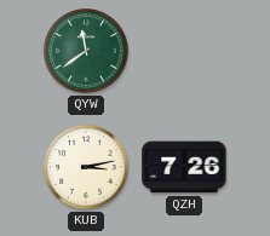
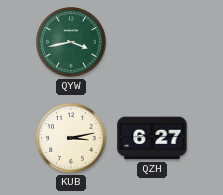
QYW: 11:39 -> 3:43 (71, 42)
QZH: 7:26 -> 6:27 (152, 138)
